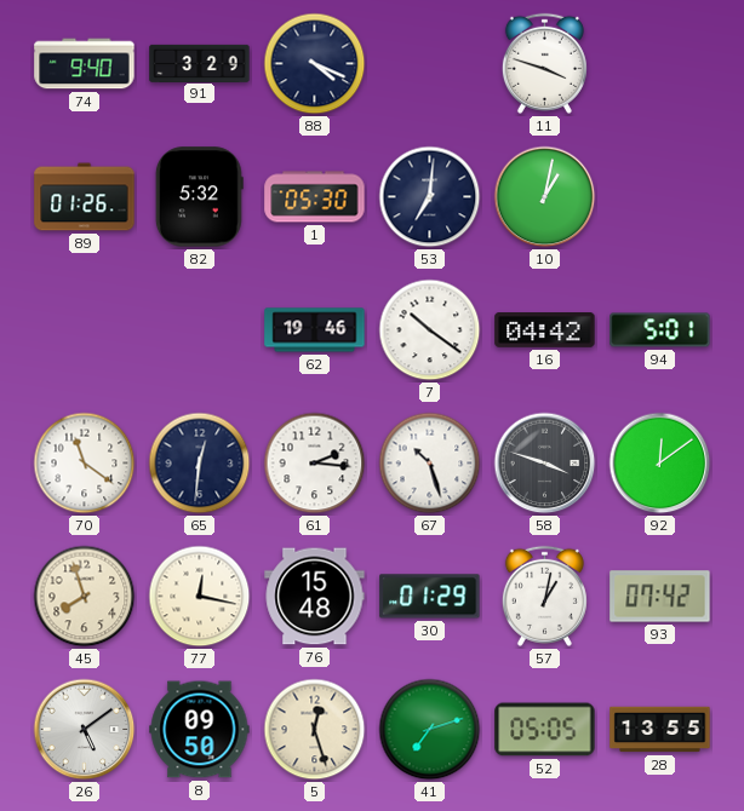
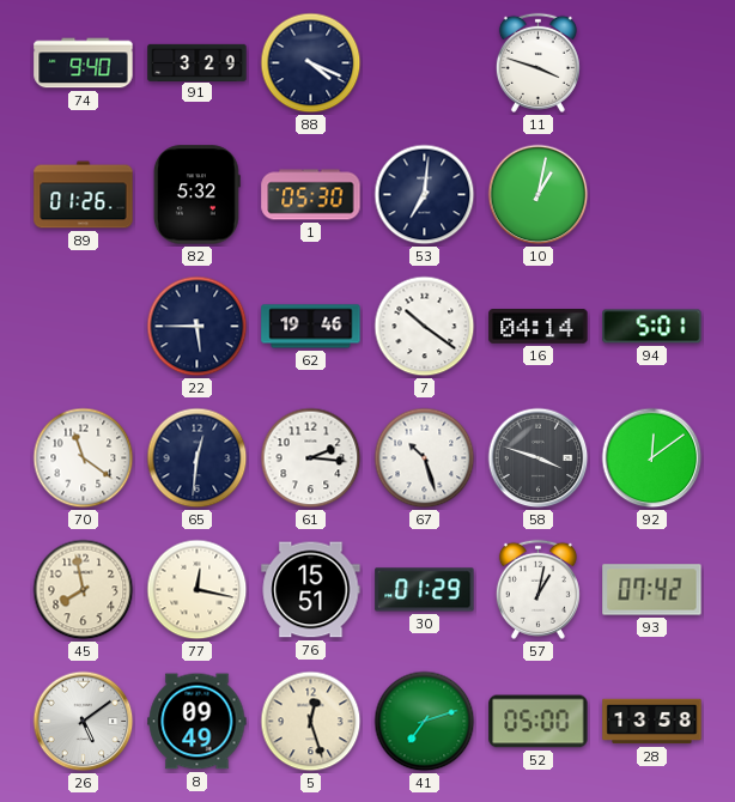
22: none -> 5:45 (198, 327)
16: 04:42 -> 04:14 (539, 327)
45: 7:57 -> 7:58 (84, 590)
76: 15:48 -> 15:51 (311, 590)
8: 09:50 -> 09:49 (198, 722)
52: 05:05 -> 05:00 (539, 722)
28: 13:55 -> 13:58 (652, 722)
